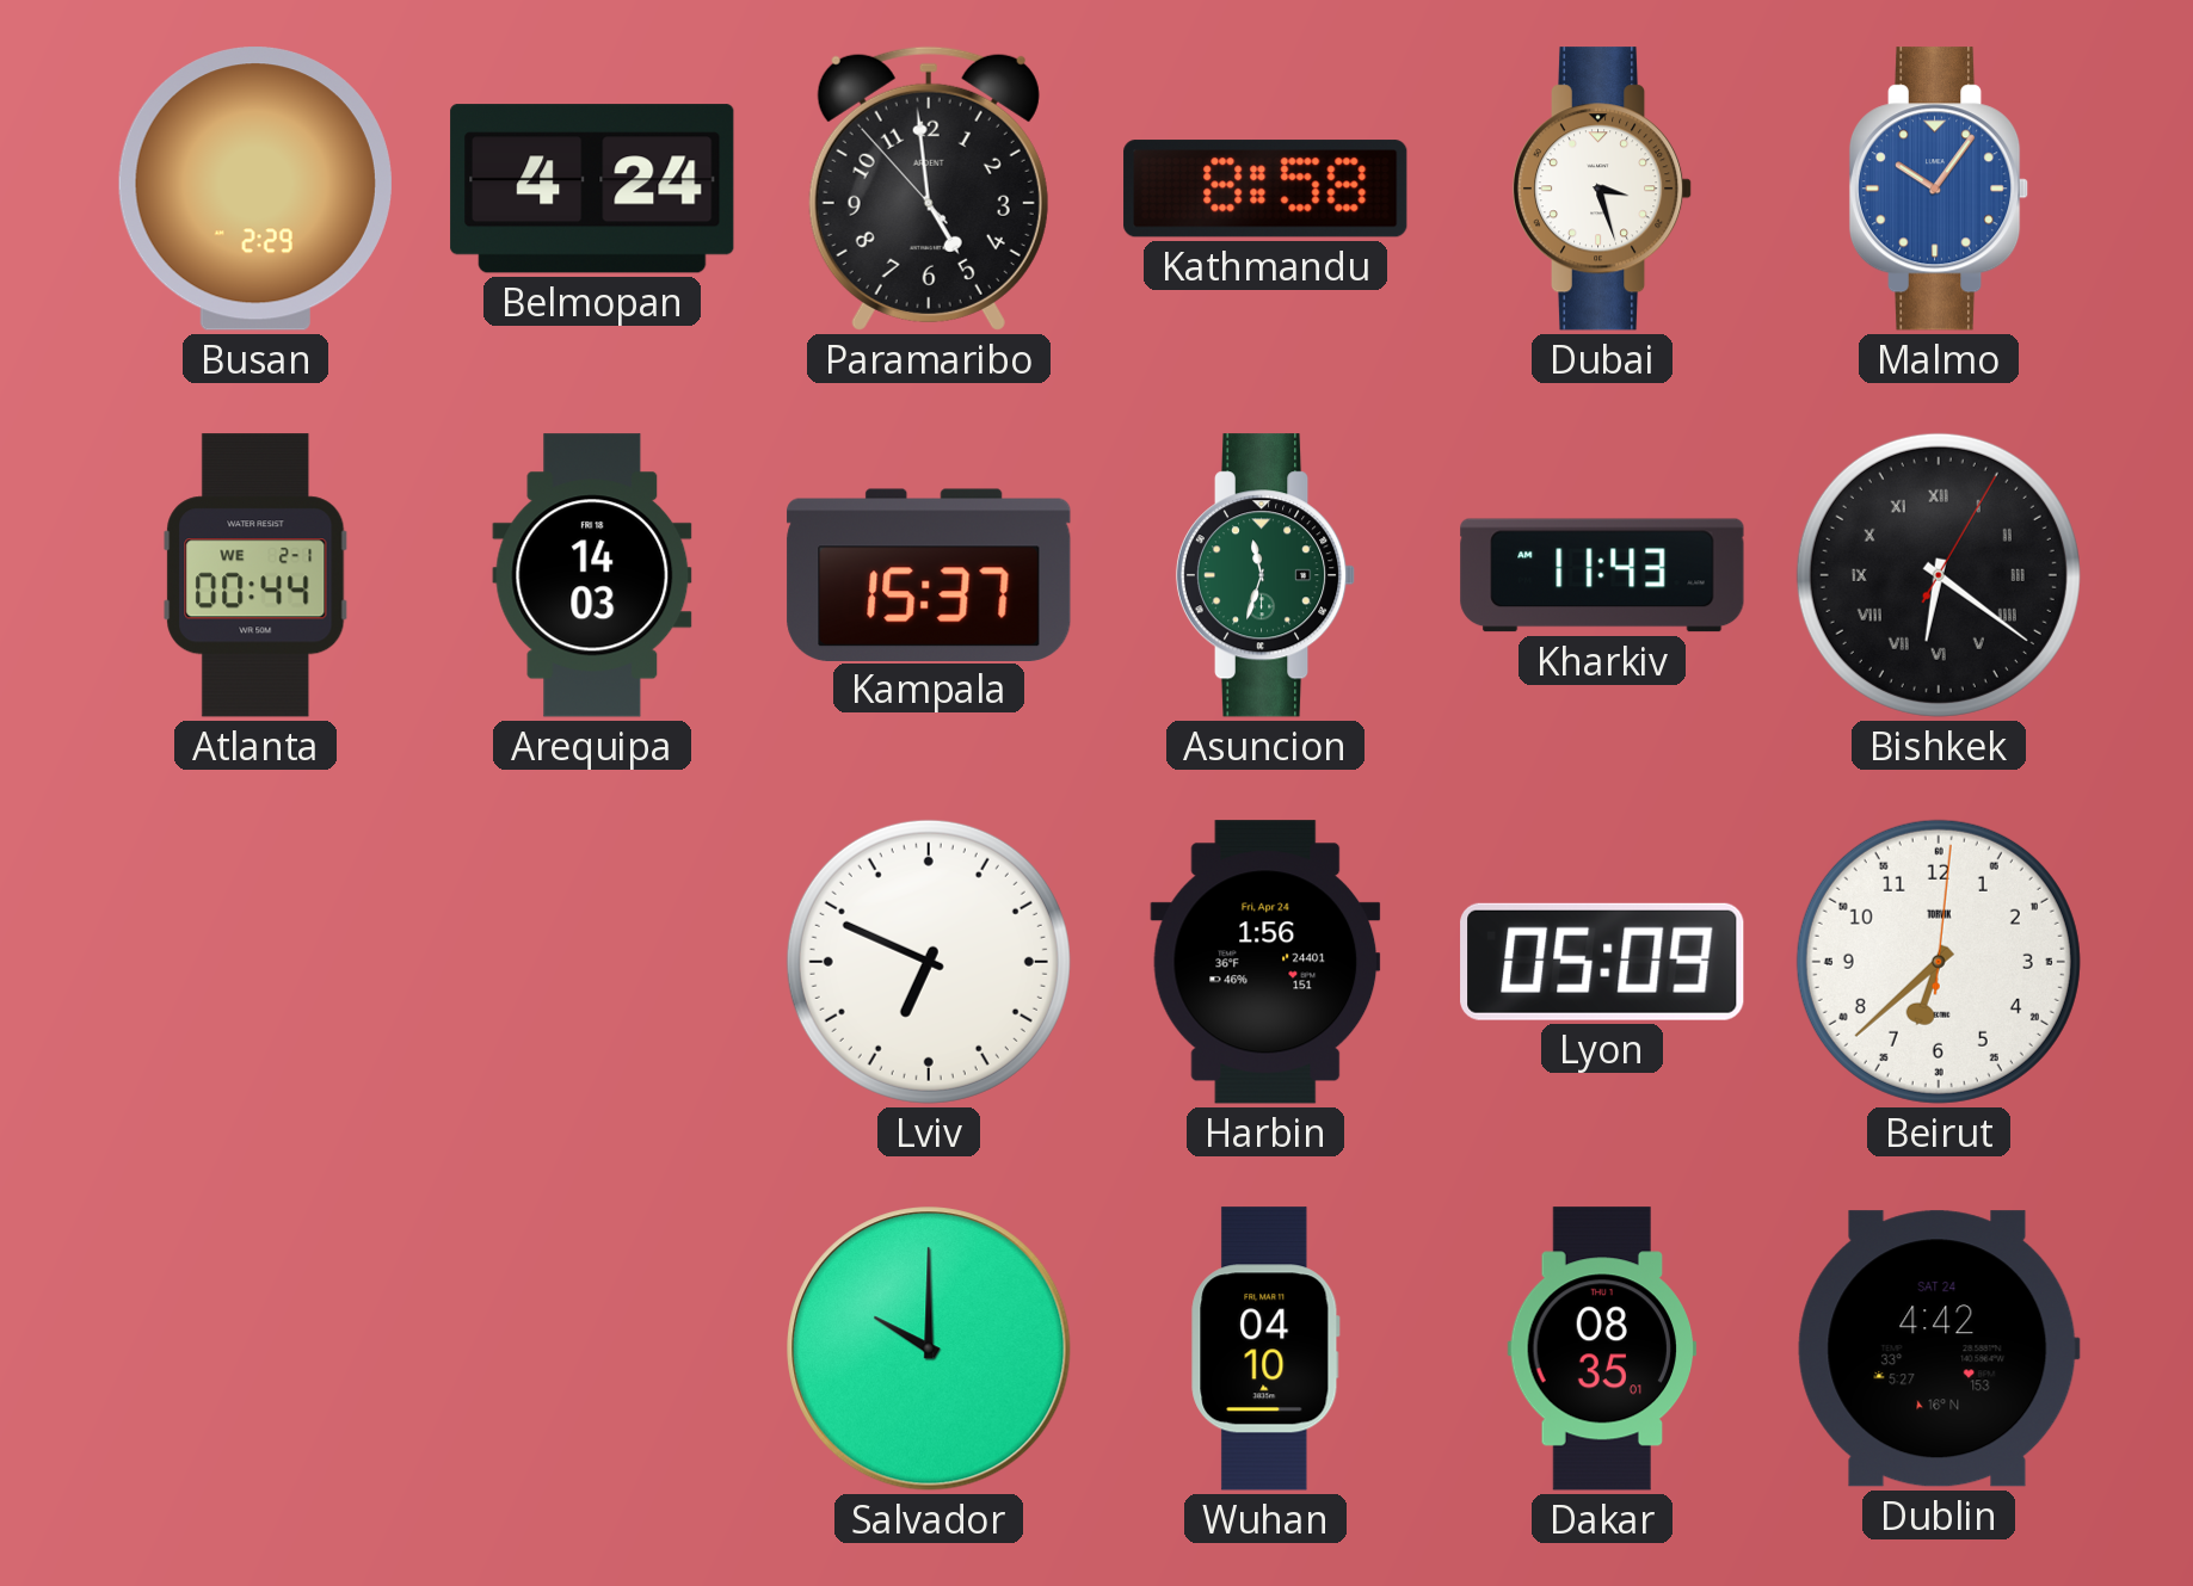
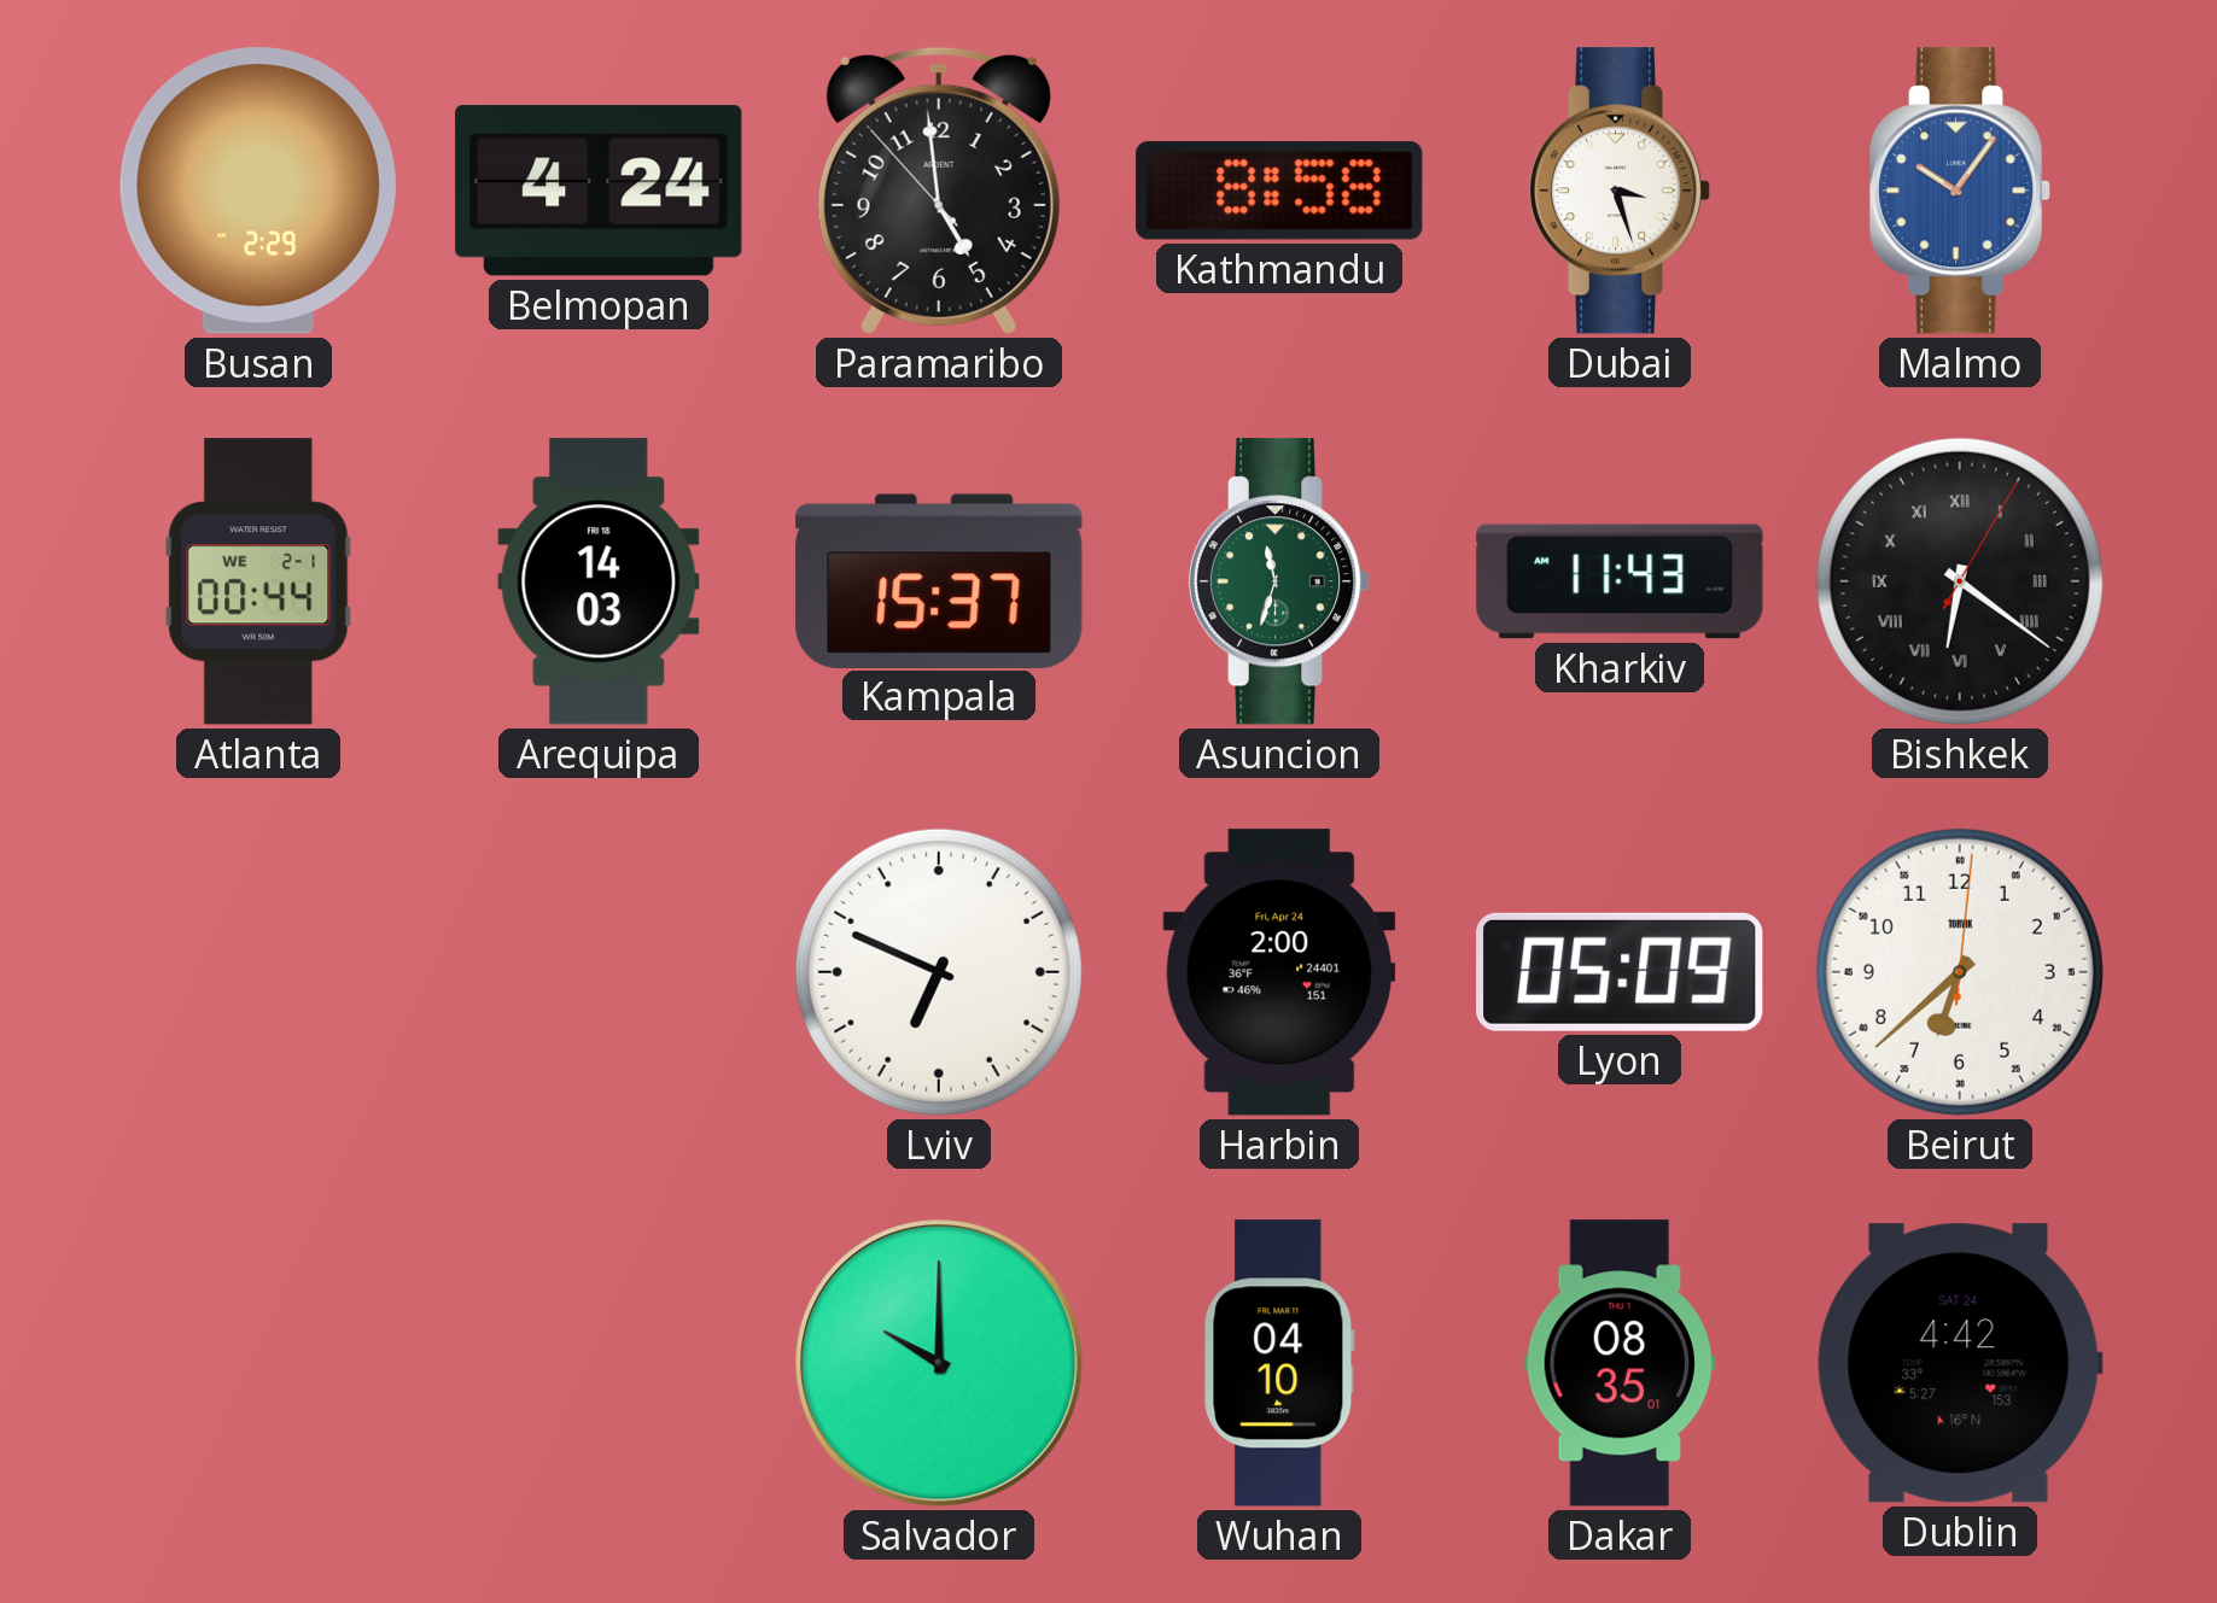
Harbin: 1:56 -> 2:00 (1279, 972)
